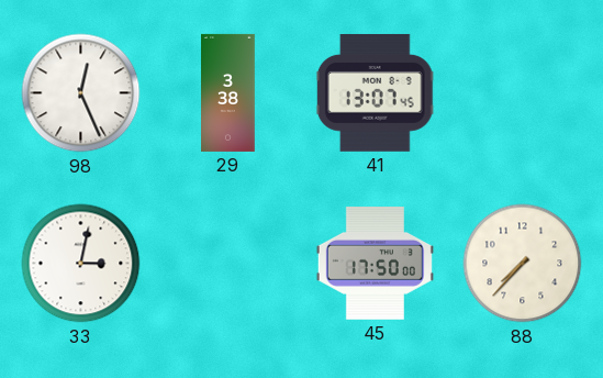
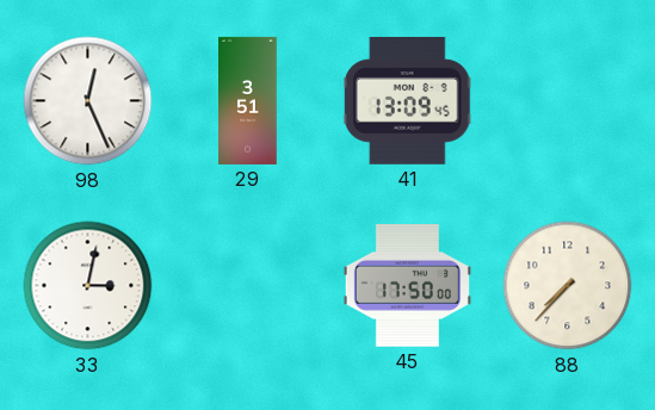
29: 3:38 -> 3:51 (248, 100)
41: 13:07 -> 13:09 (407, 100)
